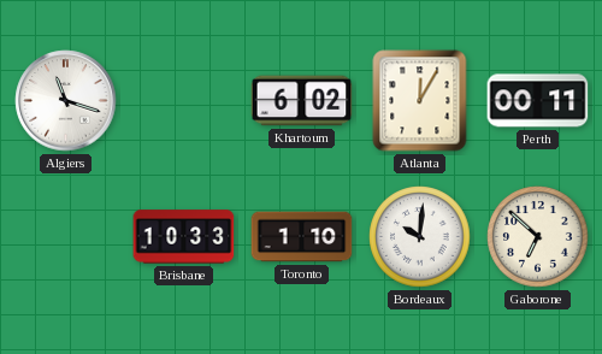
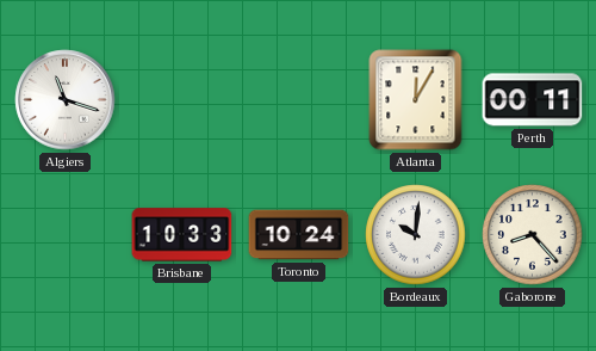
Khartoum: 6:02 -> none (302, 101)
Toronto: 1:10 -> 10:24 (299, 235)
Gaborone: 6:52 -> 8:23 (533, 235)
